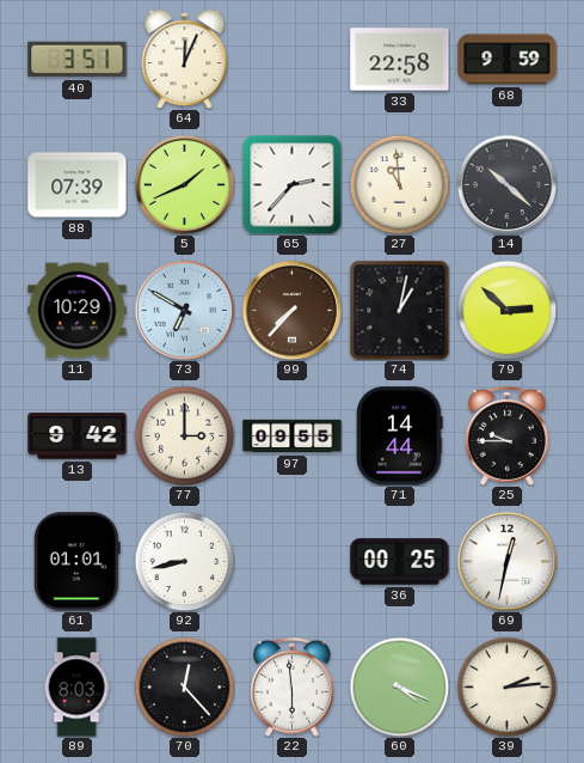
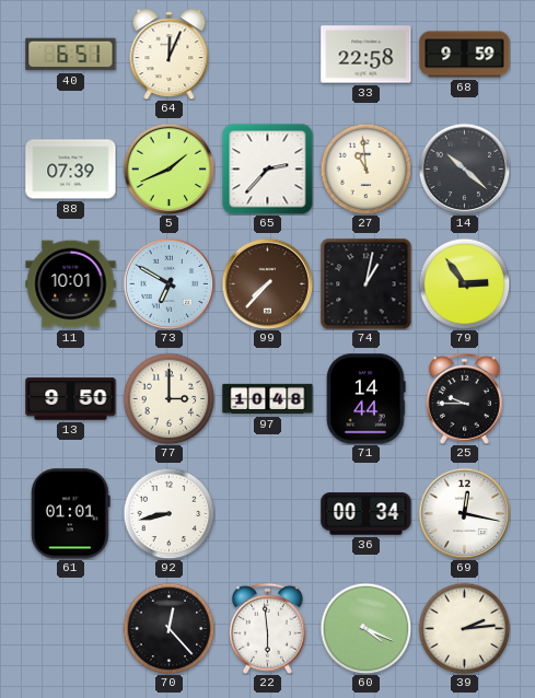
40: 3:51 -> 6:51 (71, 55)
11: 10:29 -> 10:01 (71, 284)
79: 2:52 -> 2:54 (464, 283)
13: 9:42 -> 9:50 (71, 399)
97: 09:55 -> 10:48 (268, 399)
36: 00:25 -> 00:34 (367, 514)
69: 12:32 -> 12:17 (464, 513)
89: 8:03 -> none (76, 688)
